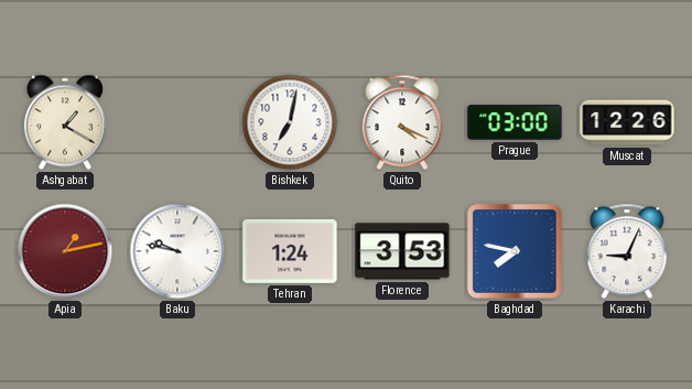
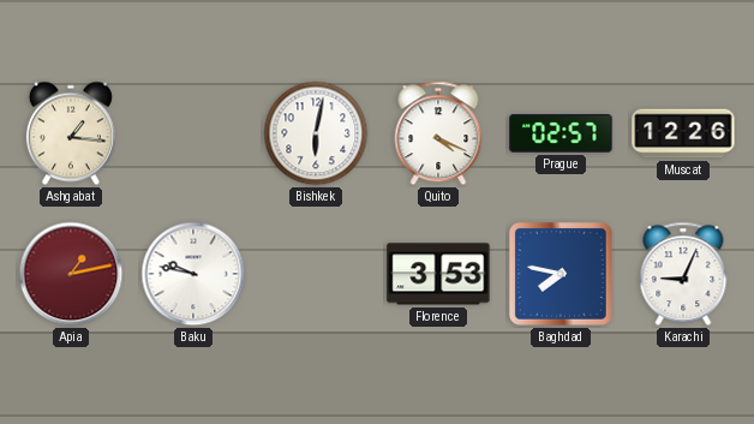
Ashgabat: 1:20 -> 1:16 (71, 133)
Bishkek: 7:02 -> 6:02 (316, 133)
Prague: 03:00 -> 02:57 (561, 133)
Tehran: 1:24 -> none (290, 252)
